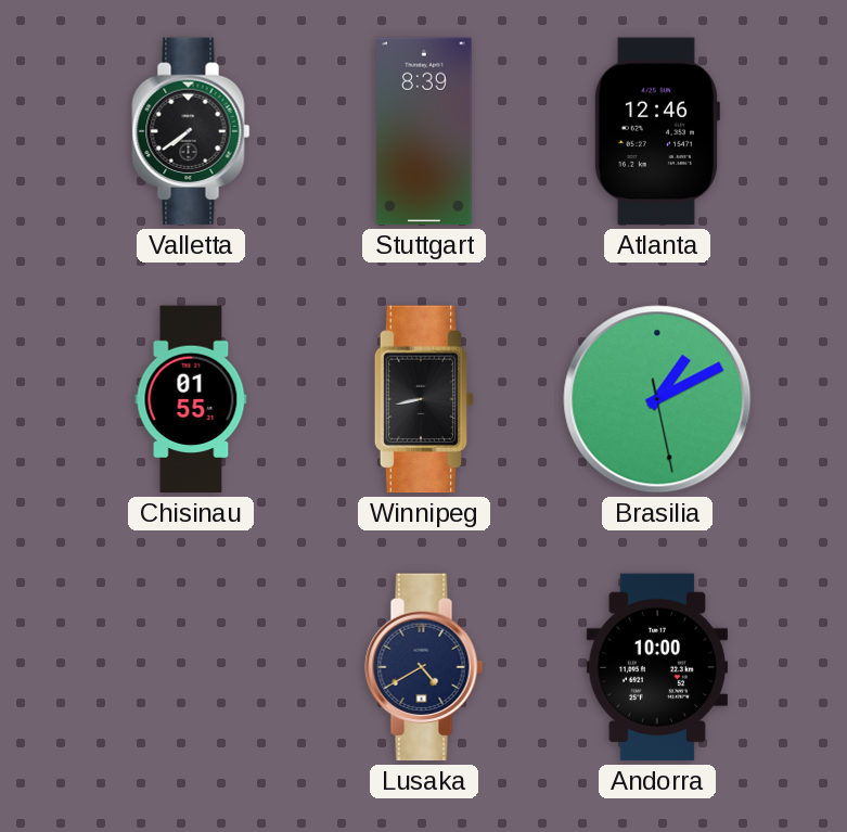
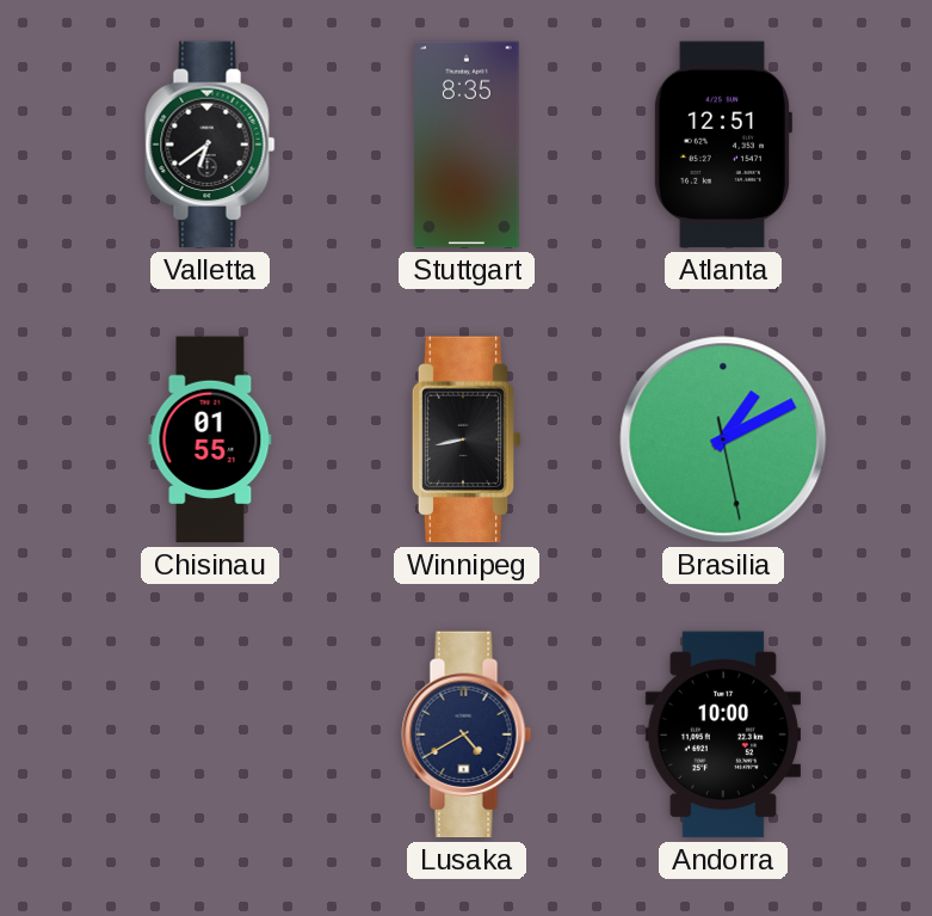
Valletta: 7:39 -> 6:39 (210, 145)
Stuttgart: 8:39 -> 8:35 (467, 145)
Atlanta: 12:46 -> 12:51 (722, 145)
